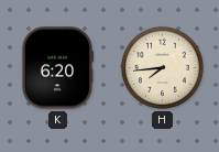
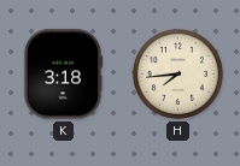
K: 6:20 -> 3:18 (62, 75)
